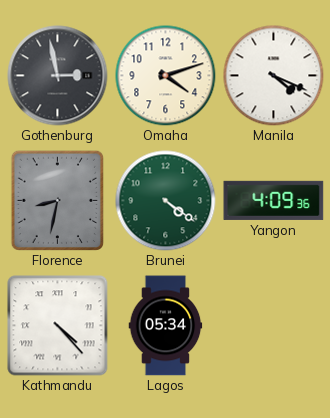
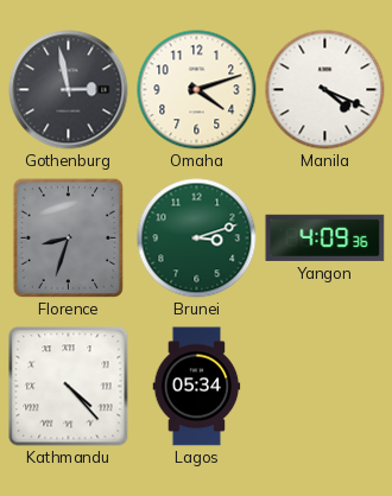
Florence: 8:32 -> 8:33 (68, 237)
Brunei: 4:21 -> 3:12 (197, 239)
